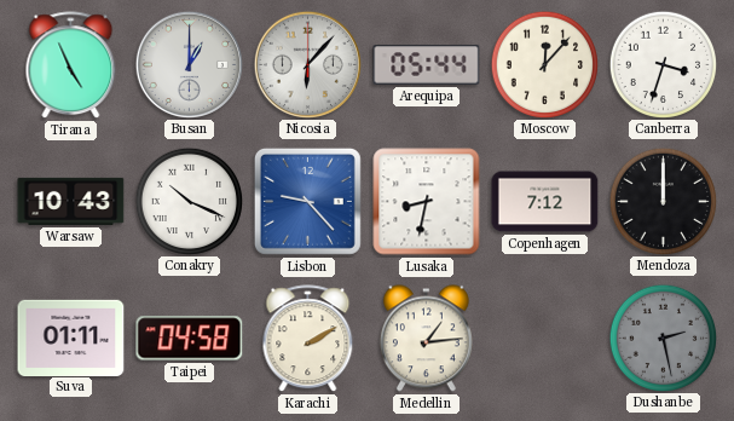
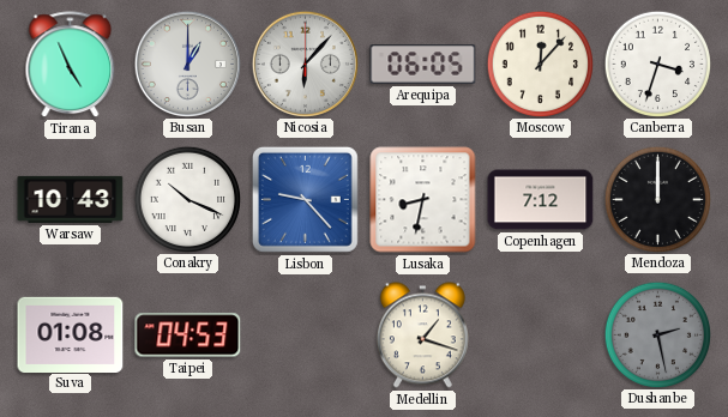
Arequipa: 05:44 -> 06:05 (423, 65)
Suva: 01:11 -> 01:08 (71, 334)
Taipei: 04:58 -> 04:53 (188, 336)
Karachi: 2:10 -> none (308, 339)
Medellin: 1:14 -> 1:18 (422, 336)
